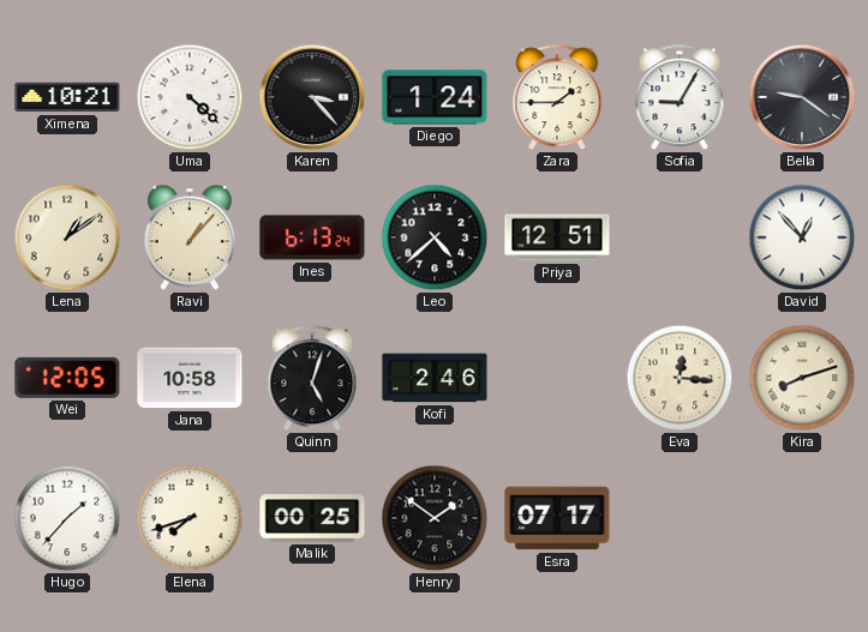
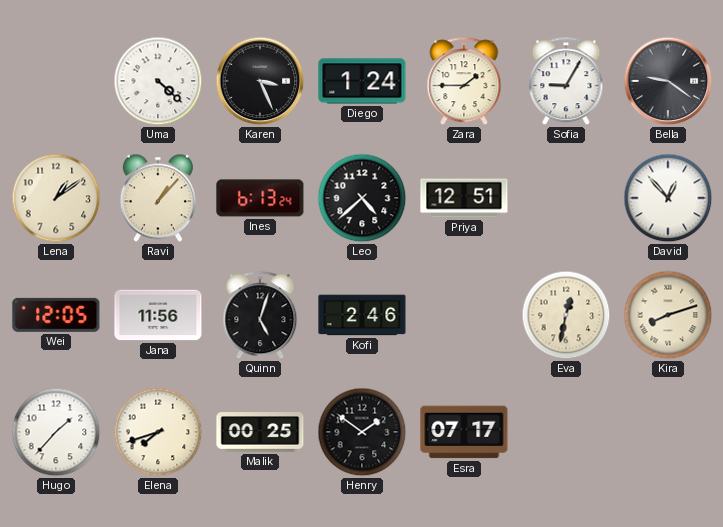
Ximena: 10:21 -> none (67, 97)
Karen: 3:23 -> 3:26 (260, 81)
Jana: 10:58 -> 11:56 (158, 315)
Eva: 12:16 -> 12:32 (566, 315)
